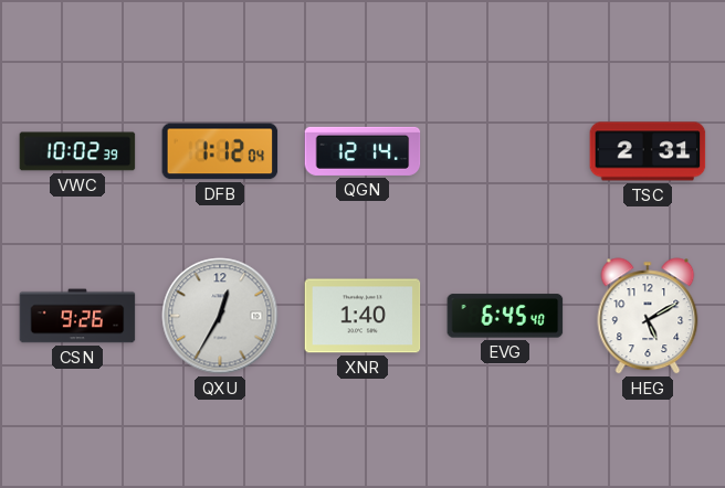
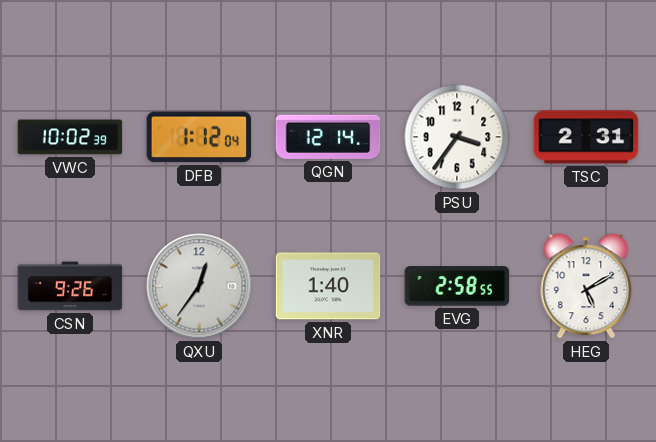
PSU: none -> 3:36 (457, 137)
QXU: 12:35 -> 12:36 (199, 286)
EVG: 6:45 -> 2:58 (457, 286)
